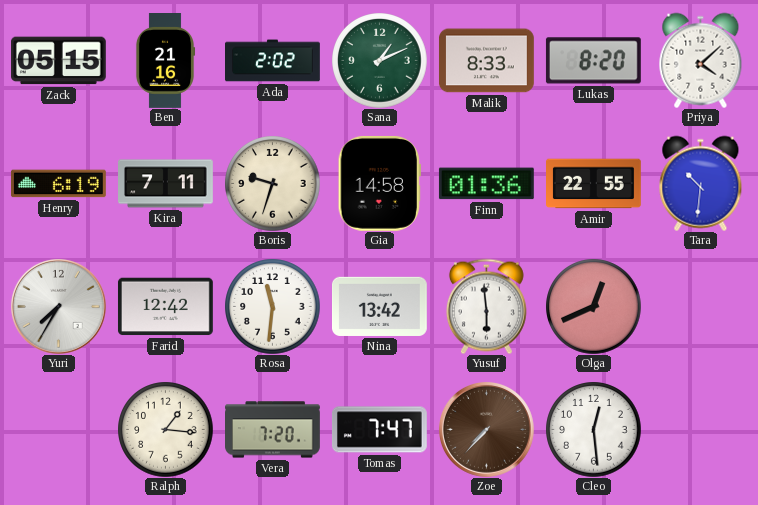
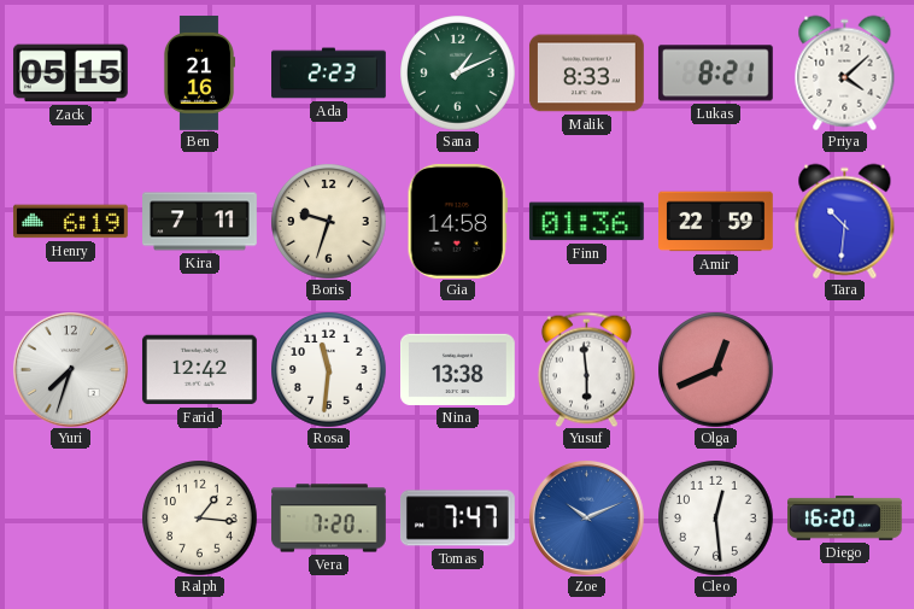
Ada: 2:02 -> 2:23 (329, 74)
Lukas: 8:20 -> 8:21 (715, 74)
Amir: 22:55 -> 22:59 (716, 222)
Yuri: 7:35 -> 7:33 (70, 369)
Nina: 13:42 -> 13:38 (458, 369)
Zoe: 7:37 -> 10:11 (586, 517)
Zoe dial: brown -> blue (586, 517)
Diego: none -> 16:20 (845, 517)
